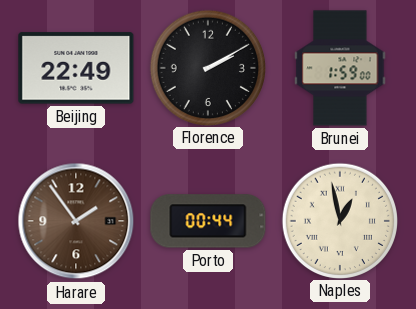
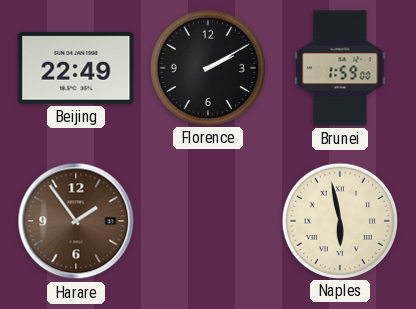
Porto: 00:44 -> none (208, 221)
Naples: 12:58 -> 5:58 (339, 220)
